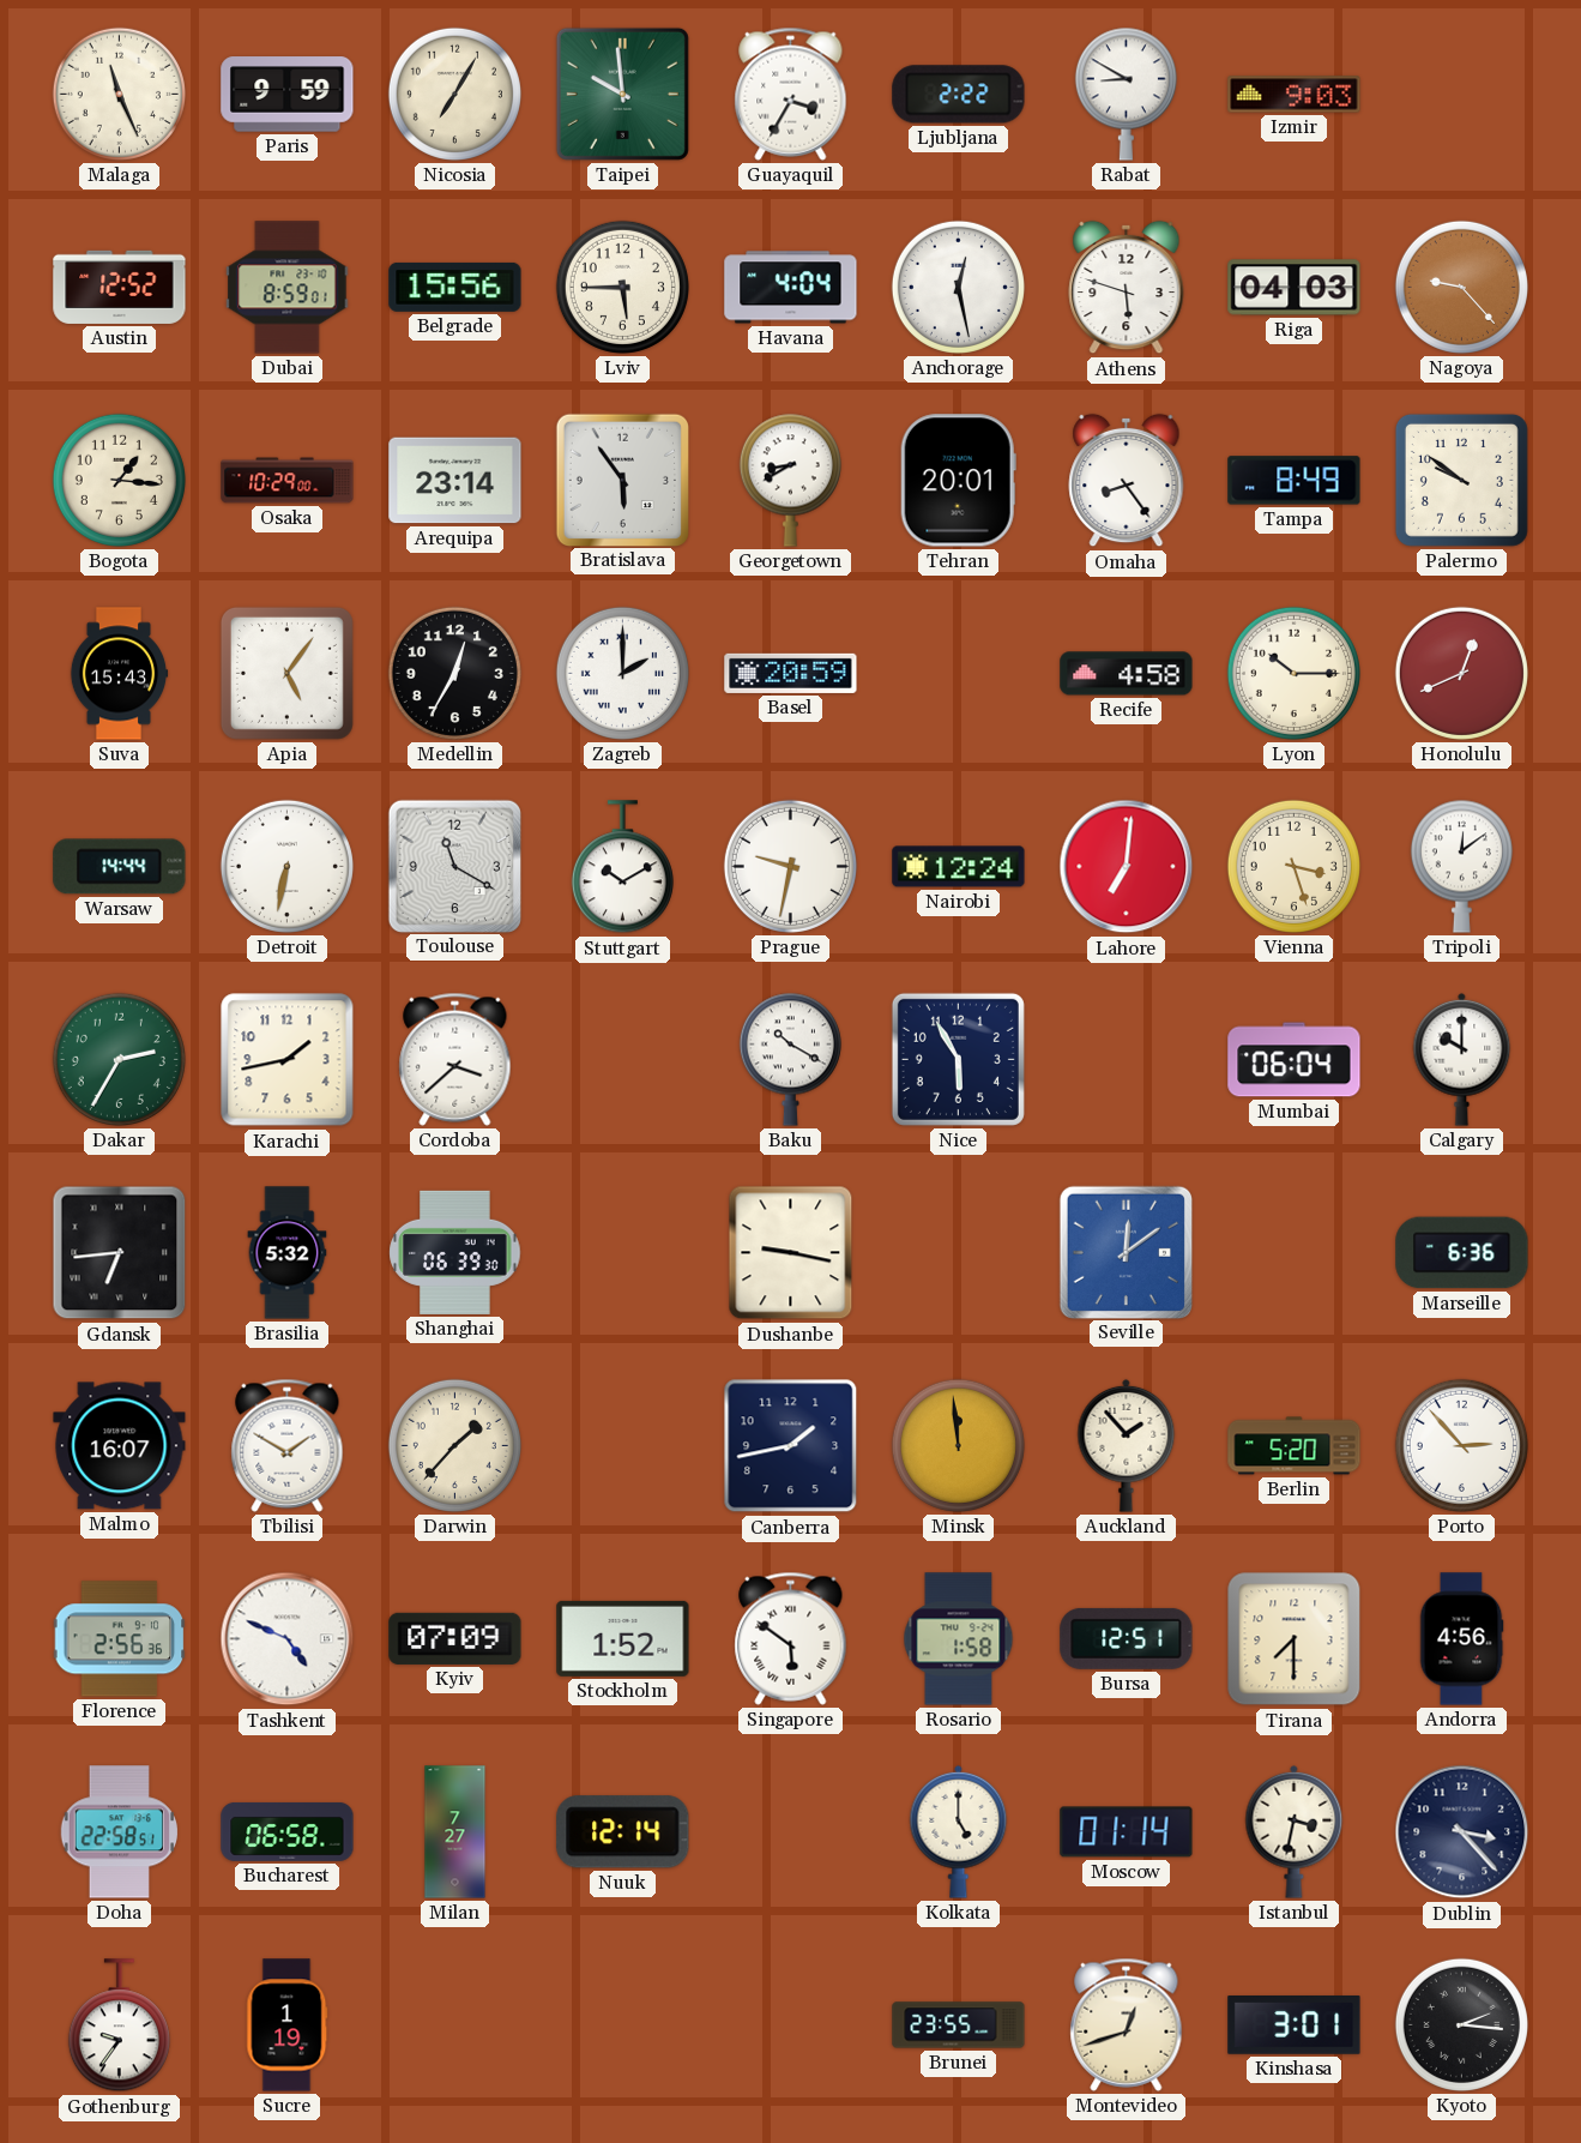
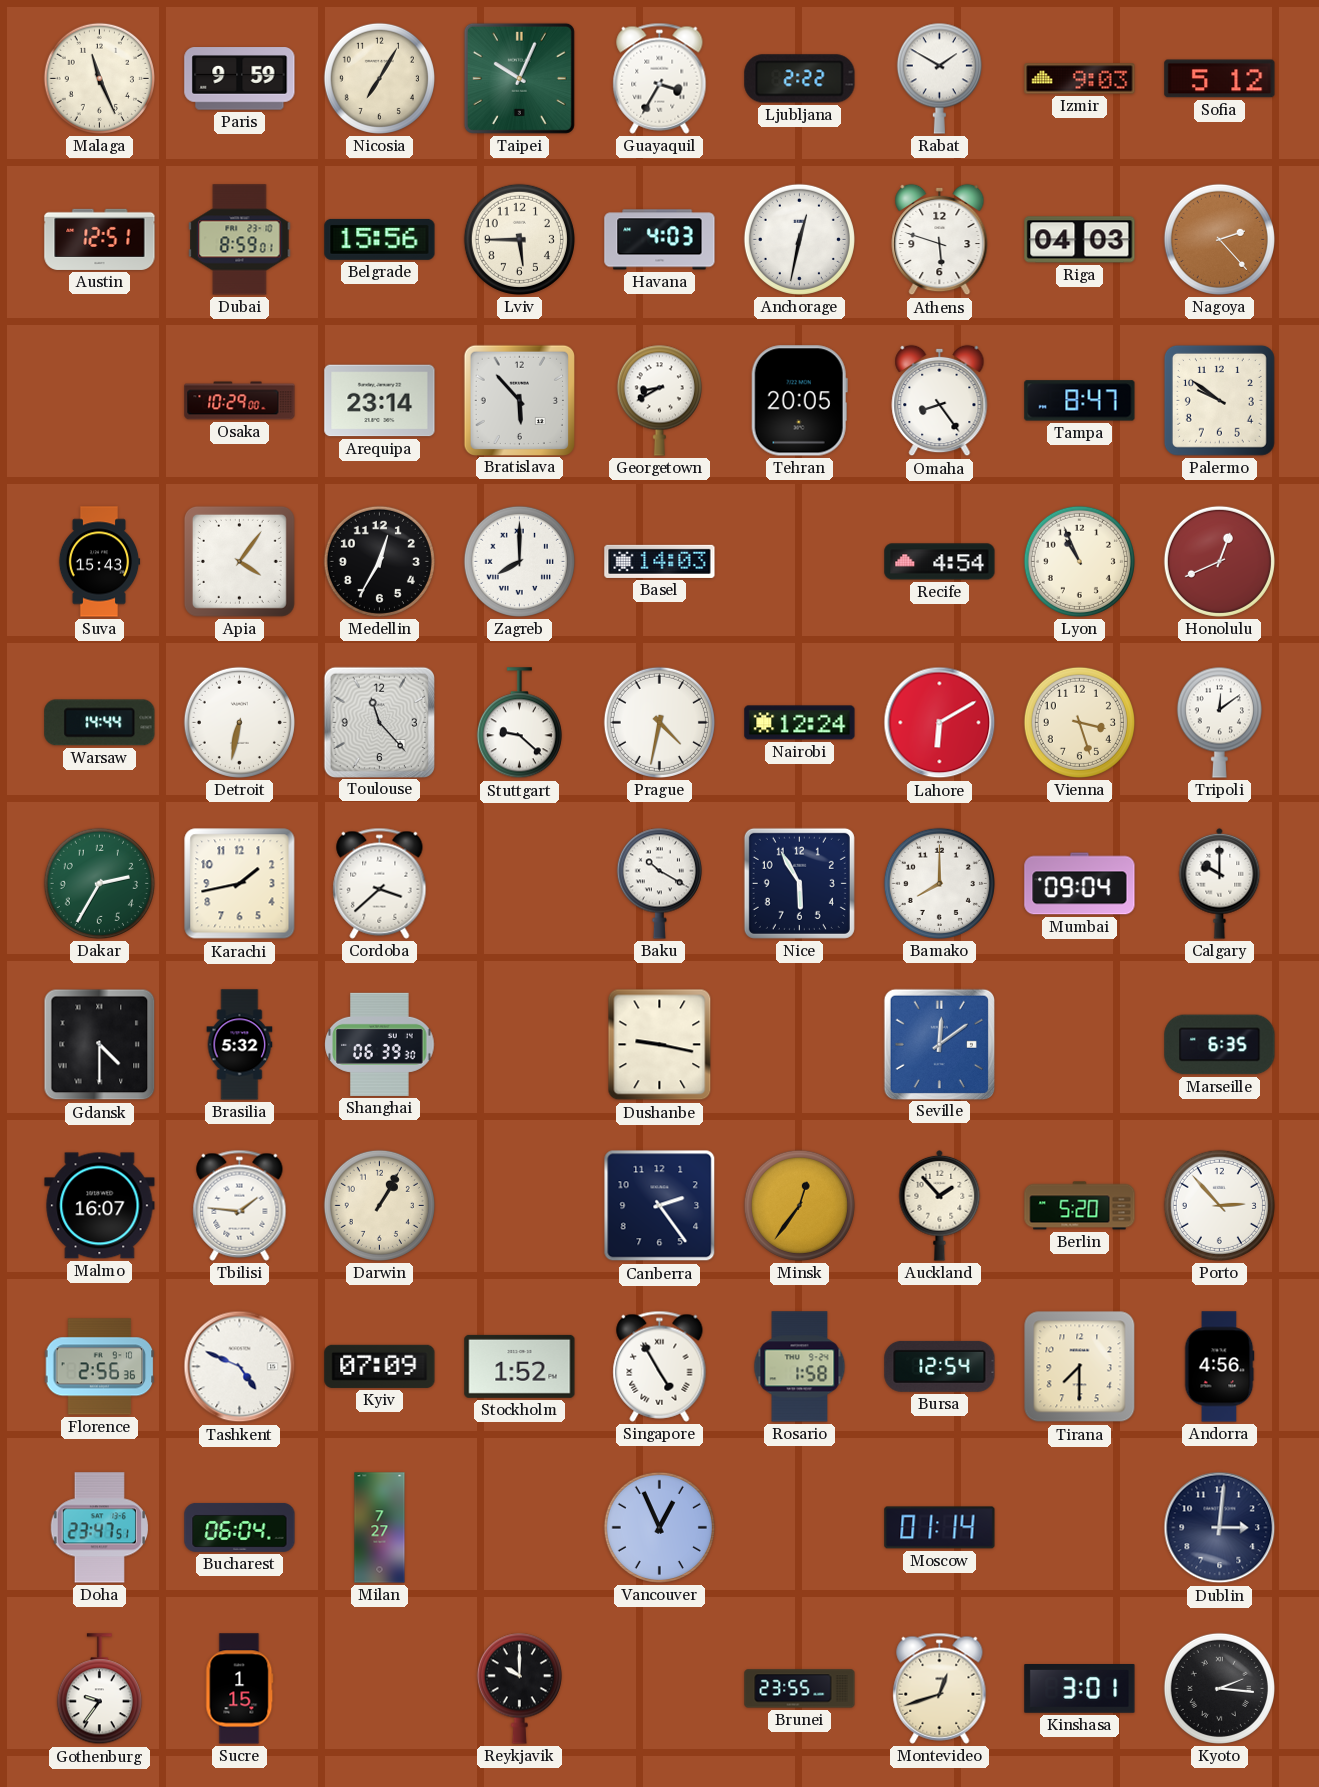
Taipei: 9:59 -> 10:04 (519, 78)
Rabat: 8:50 -> 1:50 (939, 78)
Sofia: none -> 5:12 (1220, 79)
Austin: 12:52 -> 12:51 (100, 239)
Havana: 4:04 -> 4:03 (660, 240)
Anchorage: 12:28 -> 12:32 (799, 239)
Nagoya: 9:23 -> 2:23 (1219, 239)
Bogota: 1:16 -> none (119, 480)
Bratislava: 5:54 -> 5:53 (519, 400)
Tehran: 20:01 -> 20:05 (799, 401)
Tampa: 8:49 -> 8:47 (1080, 401)
Apia: 5:06 -> 4:06 (239, 561)
Zagreb: 2:00 -> 8:00 (519, 561)
Basel: 20:59 -> 14:03 (660, 561)
Recife: 4:58 -> 4:54 (940, 562)
Lyon: 10:15 -> 10:56 (1079, 561)
Toulouse: 11:20 -> 11:23 (379, 722)
Stuttgart: 10:10 -> 9:22 (519, 723)
Prague: 9:32 -> 4:32 (659, 722)
Lahore: 7:01 -> 6:10 (940, 723)
Bamako: none -> 8:00 (939, 883)
Mumbai: 06:04 -> 09:04 (1080, 884)
Gdansk: 6:44 -> 4:30 (100, 1045)
Marseille: 6:36 -> 6:35 (1220, 1045)
Tbilisi: 1:50 -> 1:46 (240, 1205)
Darwin: 1:37 -> 1:05 (379, 1205)
Canberra: 1:43 -> 2:24 (660, 1206)
Minsk: 11:59 -> 12:36 (799, 1205)
Singapore: 5:51 -> 4:55 (660, 1366)
Bursa: 12:51 -> 12:54 (940, 1366)
Doha: 22:58 -> 23:47 (99, 1528)
Bucharest: 06:58 -> 06:04 (240, 1527)
Nuuk: 12:14 -> none (623, 1832)
Vancouver: none -> 12:56 (659, 1527)
Kolkata: 5:00 -> none (959, 1831)
Istanbul: 3:32 -> none (1295, 1831)
Dublin: 3:23 -> 3:01 (1220, 1528)
Sucre: 1:19 -> 1:15 (240, 1689)
Reykjavik: none -> 10:00 (519, 1688)
